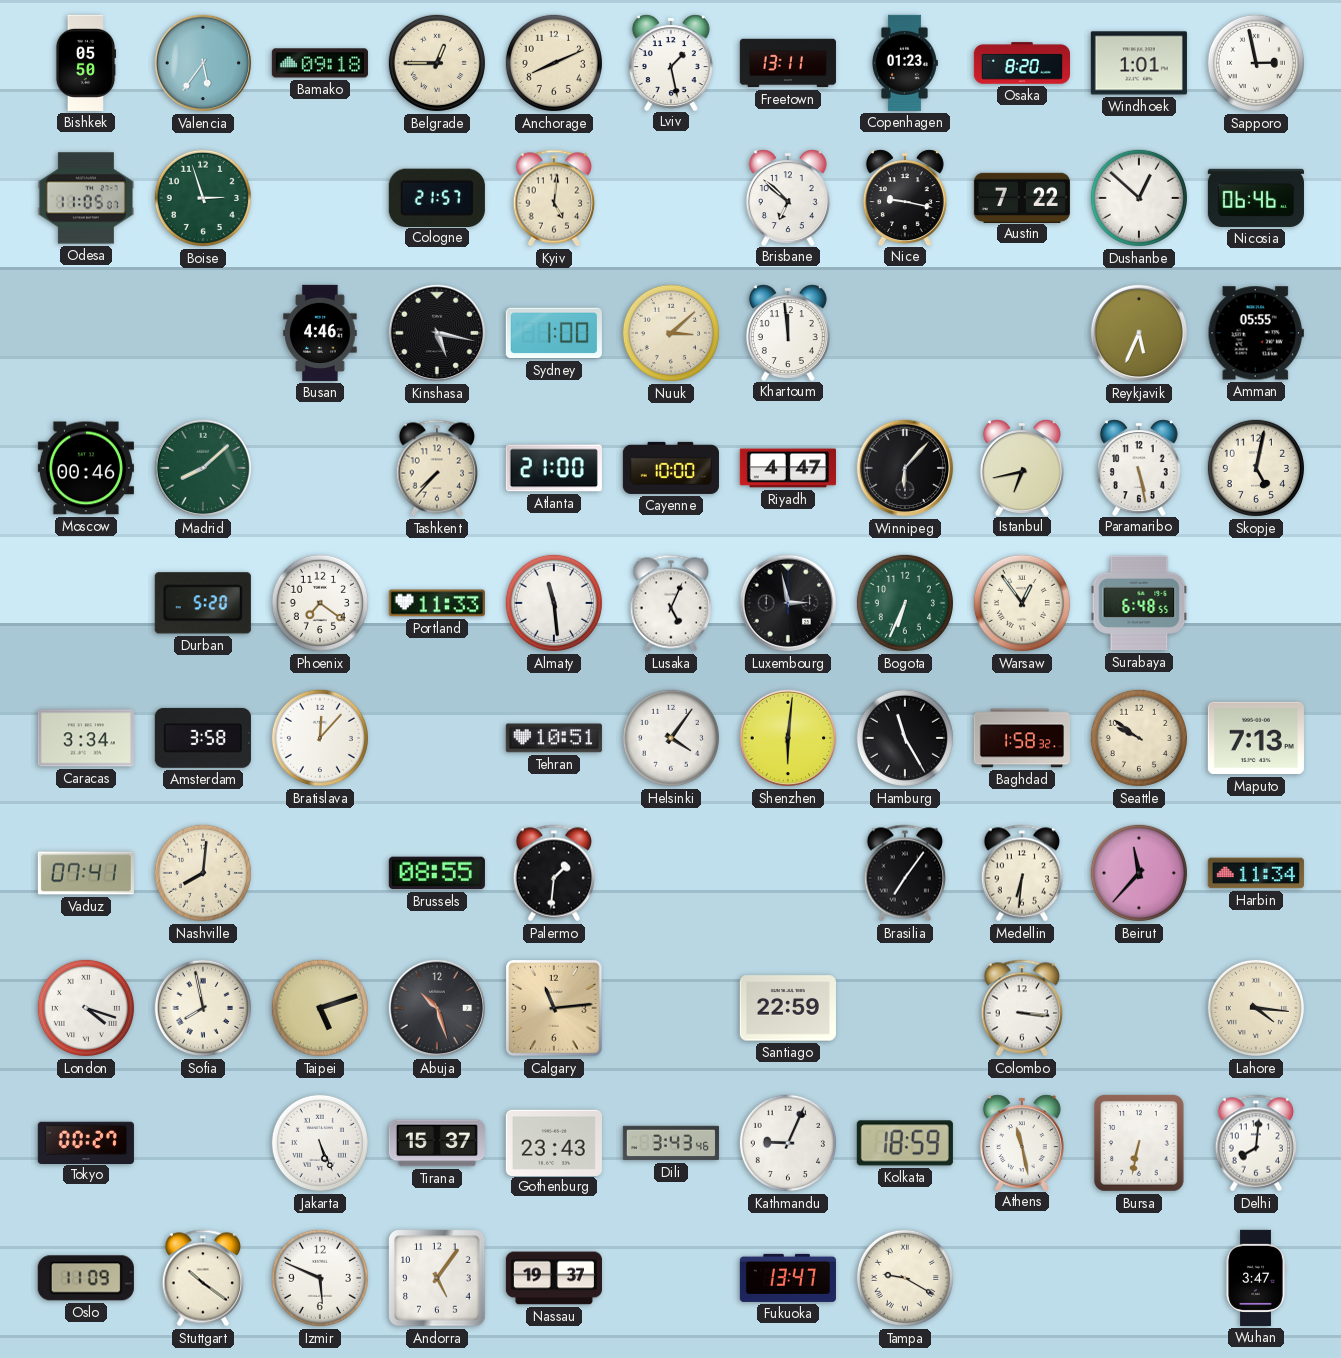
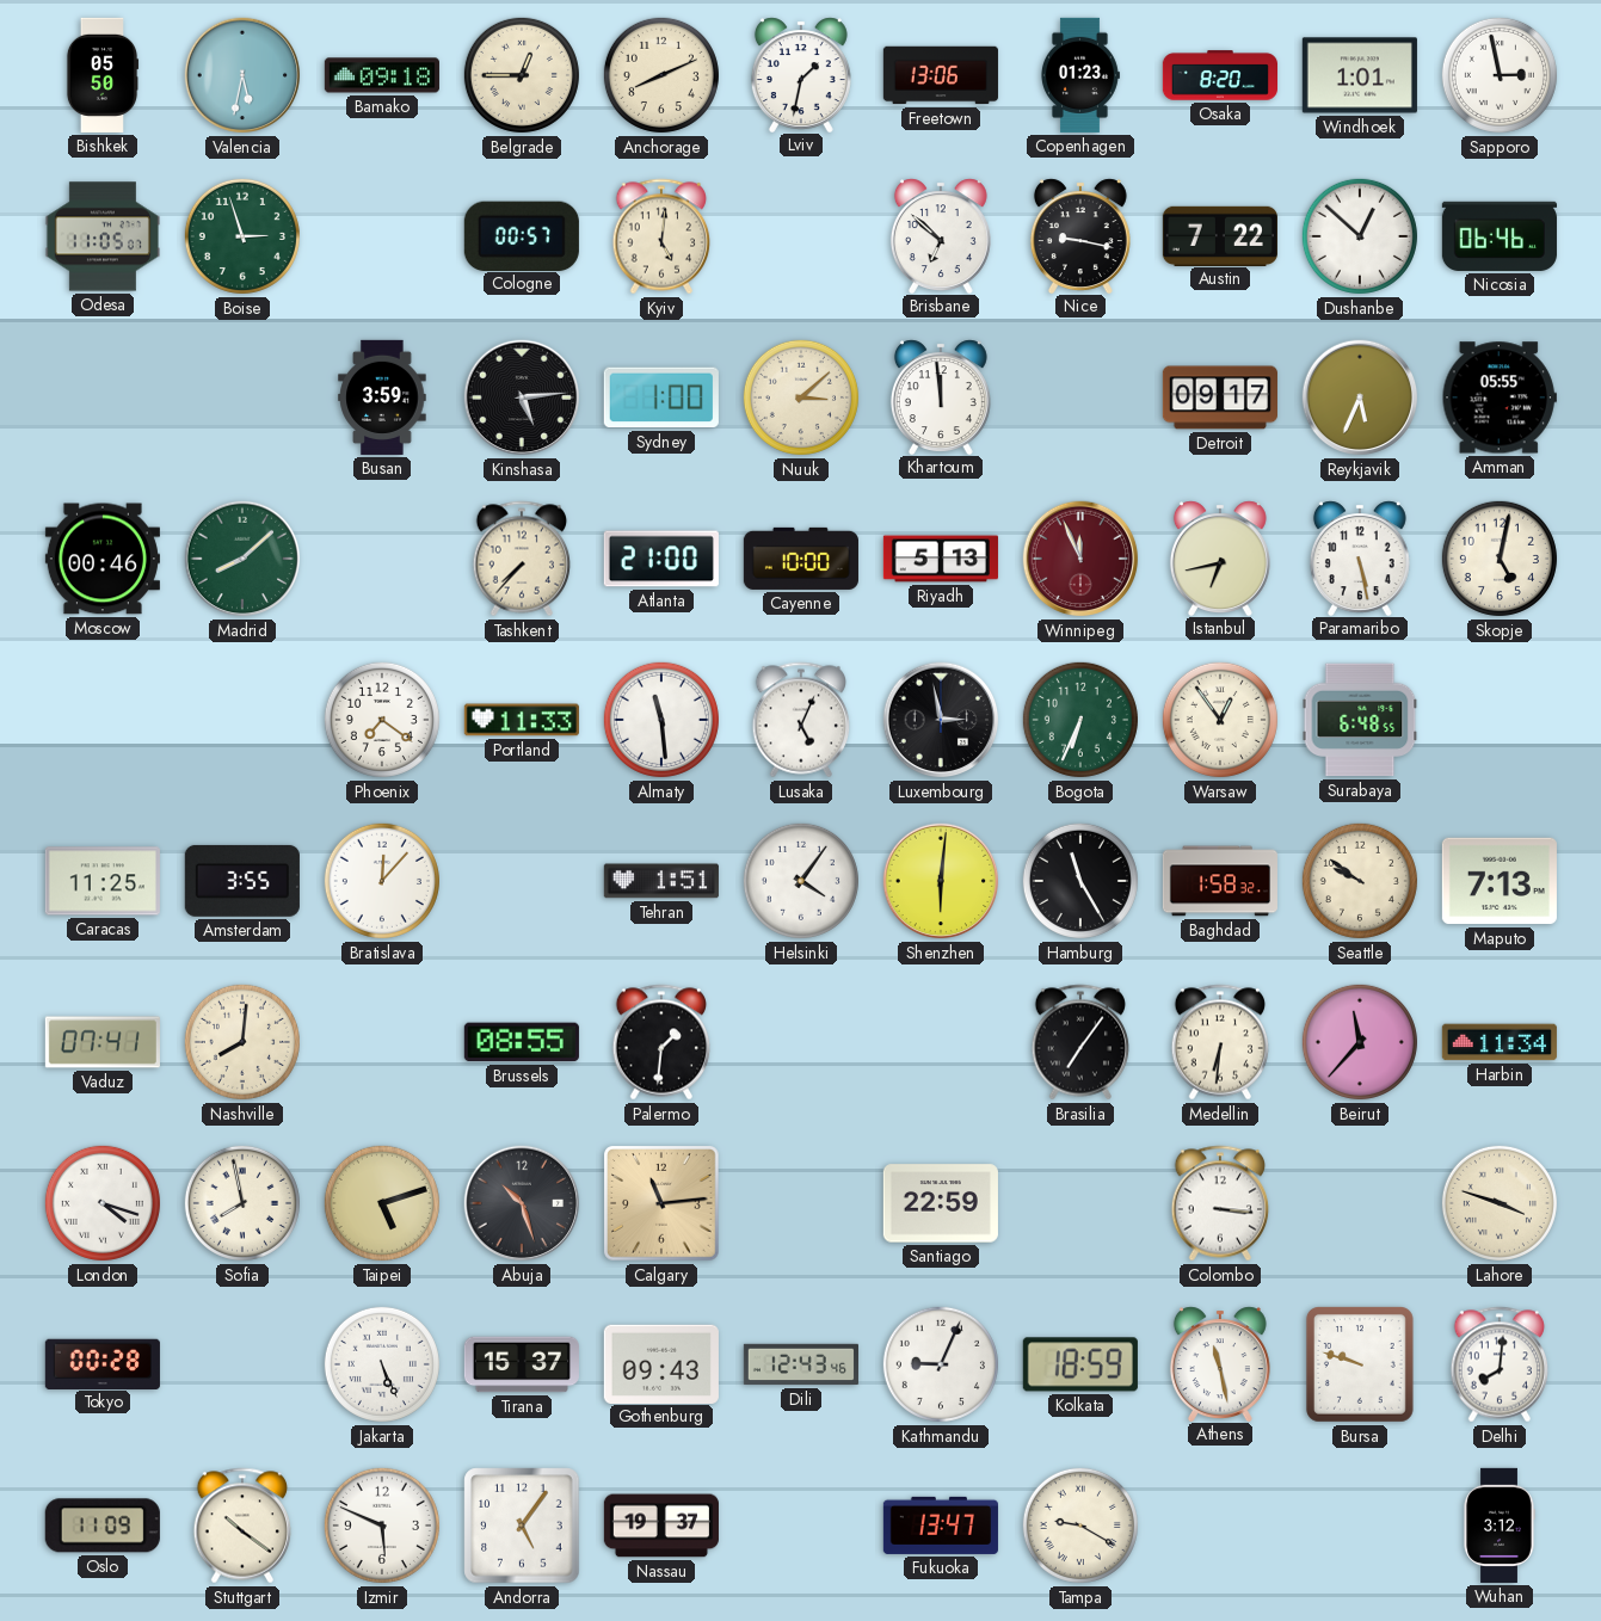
Valencia: 5:36 -> 5:32 (242, 75)
Lviv: 1:28 -> 1:32 (801, 74)
Freetown: 13:11 -> 13:06 (941, 75)
Cologne: 21:57 -> 00:57 (522, 235)
Busan: 4:46 -> 3:59 (382, 397)
Kinshasa: 5:17 -> 5:14 (522, 397)
Detroit: none -> 09:17 (1220, 397)
Riyadh: 4:47 -> 5:13 (941, 559)
Winnipeg: 6:07 -> 11:56 (1080, 559)
Winnipeg dial: black -> burgundy (1080, 559)
Durban: 5:20 -> none (203, 603)
Caracas: 3:34 -> 11:25 (103, 881)
Amsterdam: 3:58 -> 3:55 (242, 881)
Tehran: 10:51 -> 1:51 (661, 881)
Lahore: 4:16 -> 3:48 (1500, 1203)
Tokyo: 00:27 -> 00:28 (103, 1363)
Gothenburg: 23:43 -> 09:43 (661, 1363)
Dili: 3:43 -> 12:43 (801, 1364)
Bursa: 6:32 -> 9:48 (1360, 1366)
Wuhan: 3:47 -> 3:12 (1500, 1526)
